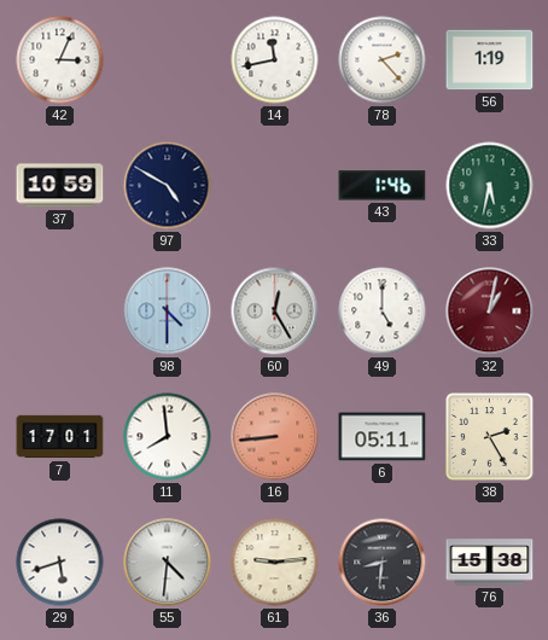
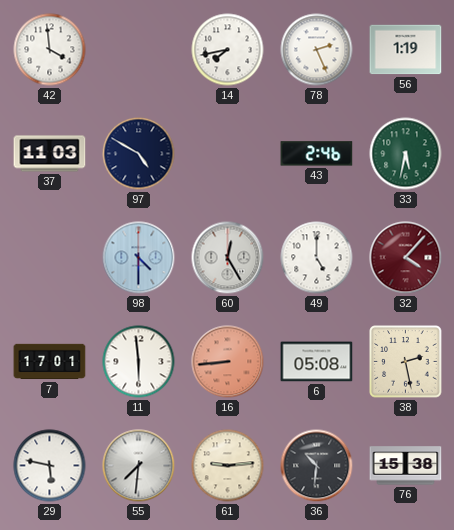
42: 3:04 -> 3:59 (50, 50)
14: 11:43 -> 7:43 (228, 50)
78: 2:23 -> 2:26 (317, 50)
37: 10:59 -> 11:03 (50, 154)
43: 1:46 -> 2:46 (317, 154)
32: 1:02 -> 4:07 (406, 258)
11: 7:59 -> 5:59 (139, 362)
6: 05:11 -> 05:08 (317, 362)
38: 2:25 -> 2:28 (406, 362)
29: 5:42 -> 5:47 (50, 466)
55: 4:31 -> 7:31 (139, 466)
36: 8:31 -> 10:31 (317, 466)
